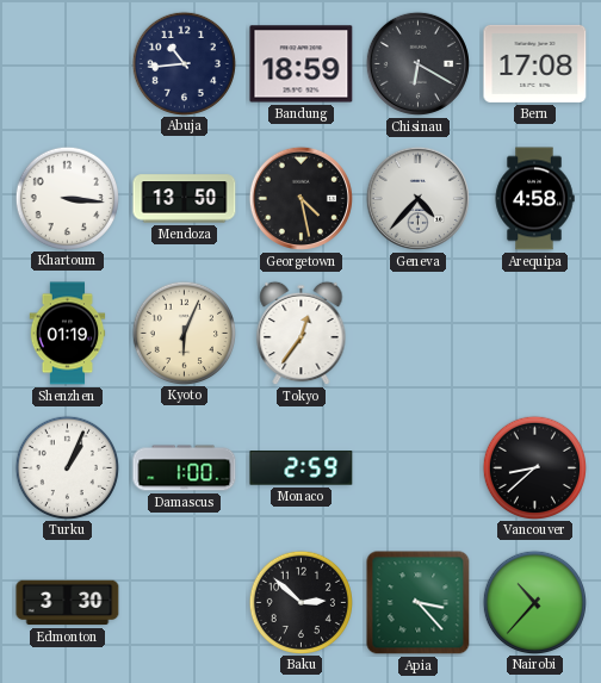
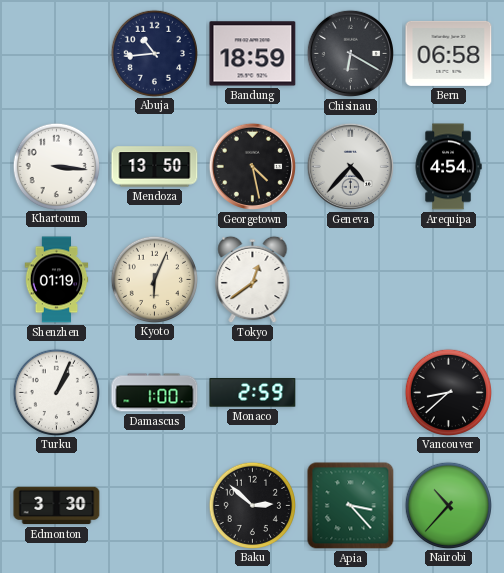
Bern: 17:08 -> 06:58 (449, 53)
Arequipa: 4:58 -> 4:54 (448, 167)
Tokyo: 12:36 -> 12:39 (253, 280)
